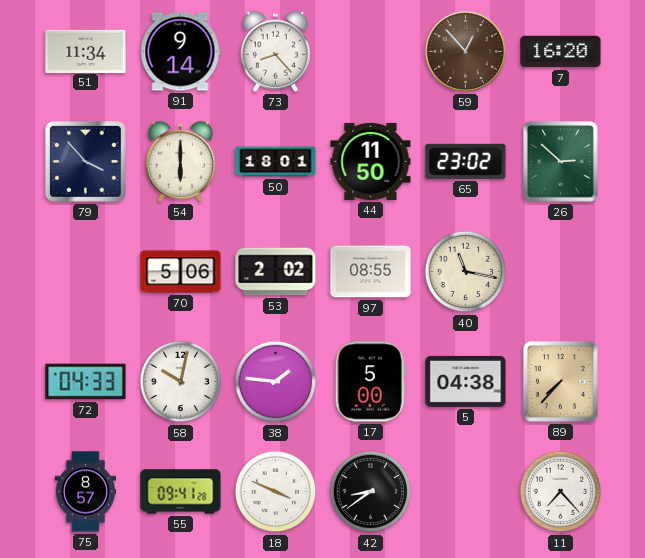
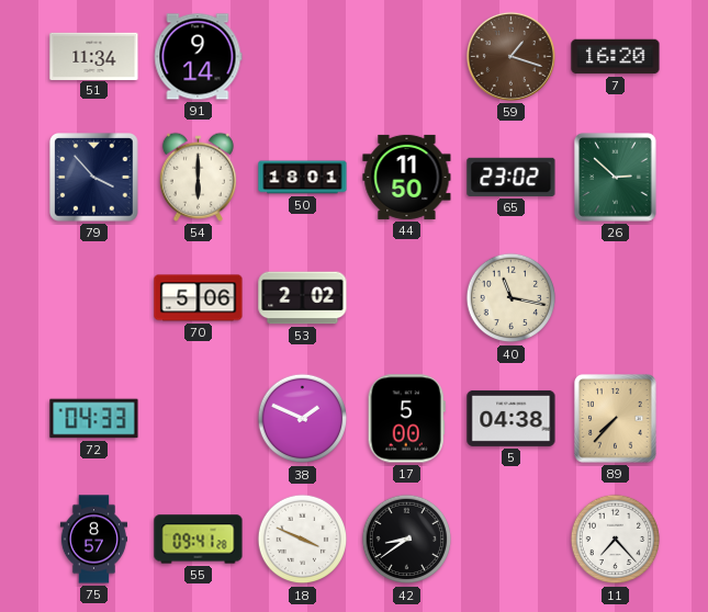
73: 8:23 -> none (275, 51)
59: 12:53 -> 1:18 (510, 56)
97: 08:55 -> none (371, 272)
58: 10:02 -> none (181, 382)
38: 1:46 -> 1:49 (303, 419)
